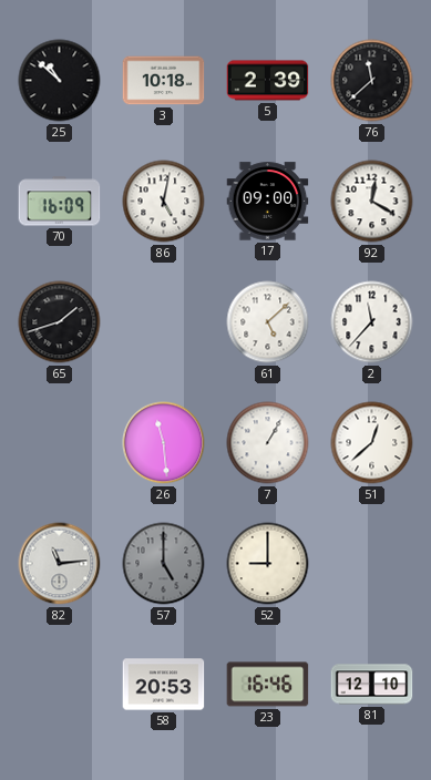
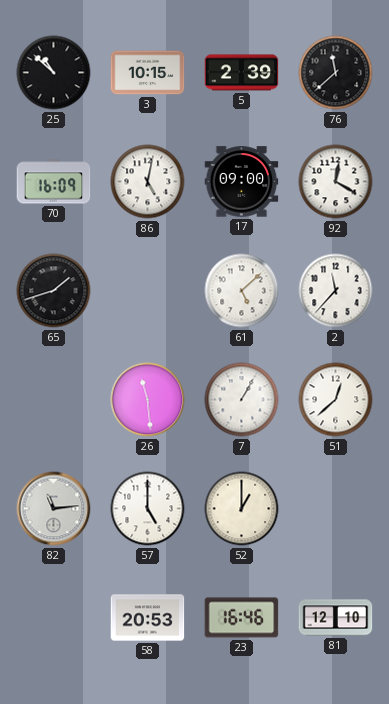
3: 10:18 -> 10:15 (148, 73)
57 dial: grey -> white (148, 509)
52: 9:00 -> 1:00 (242, 509)
